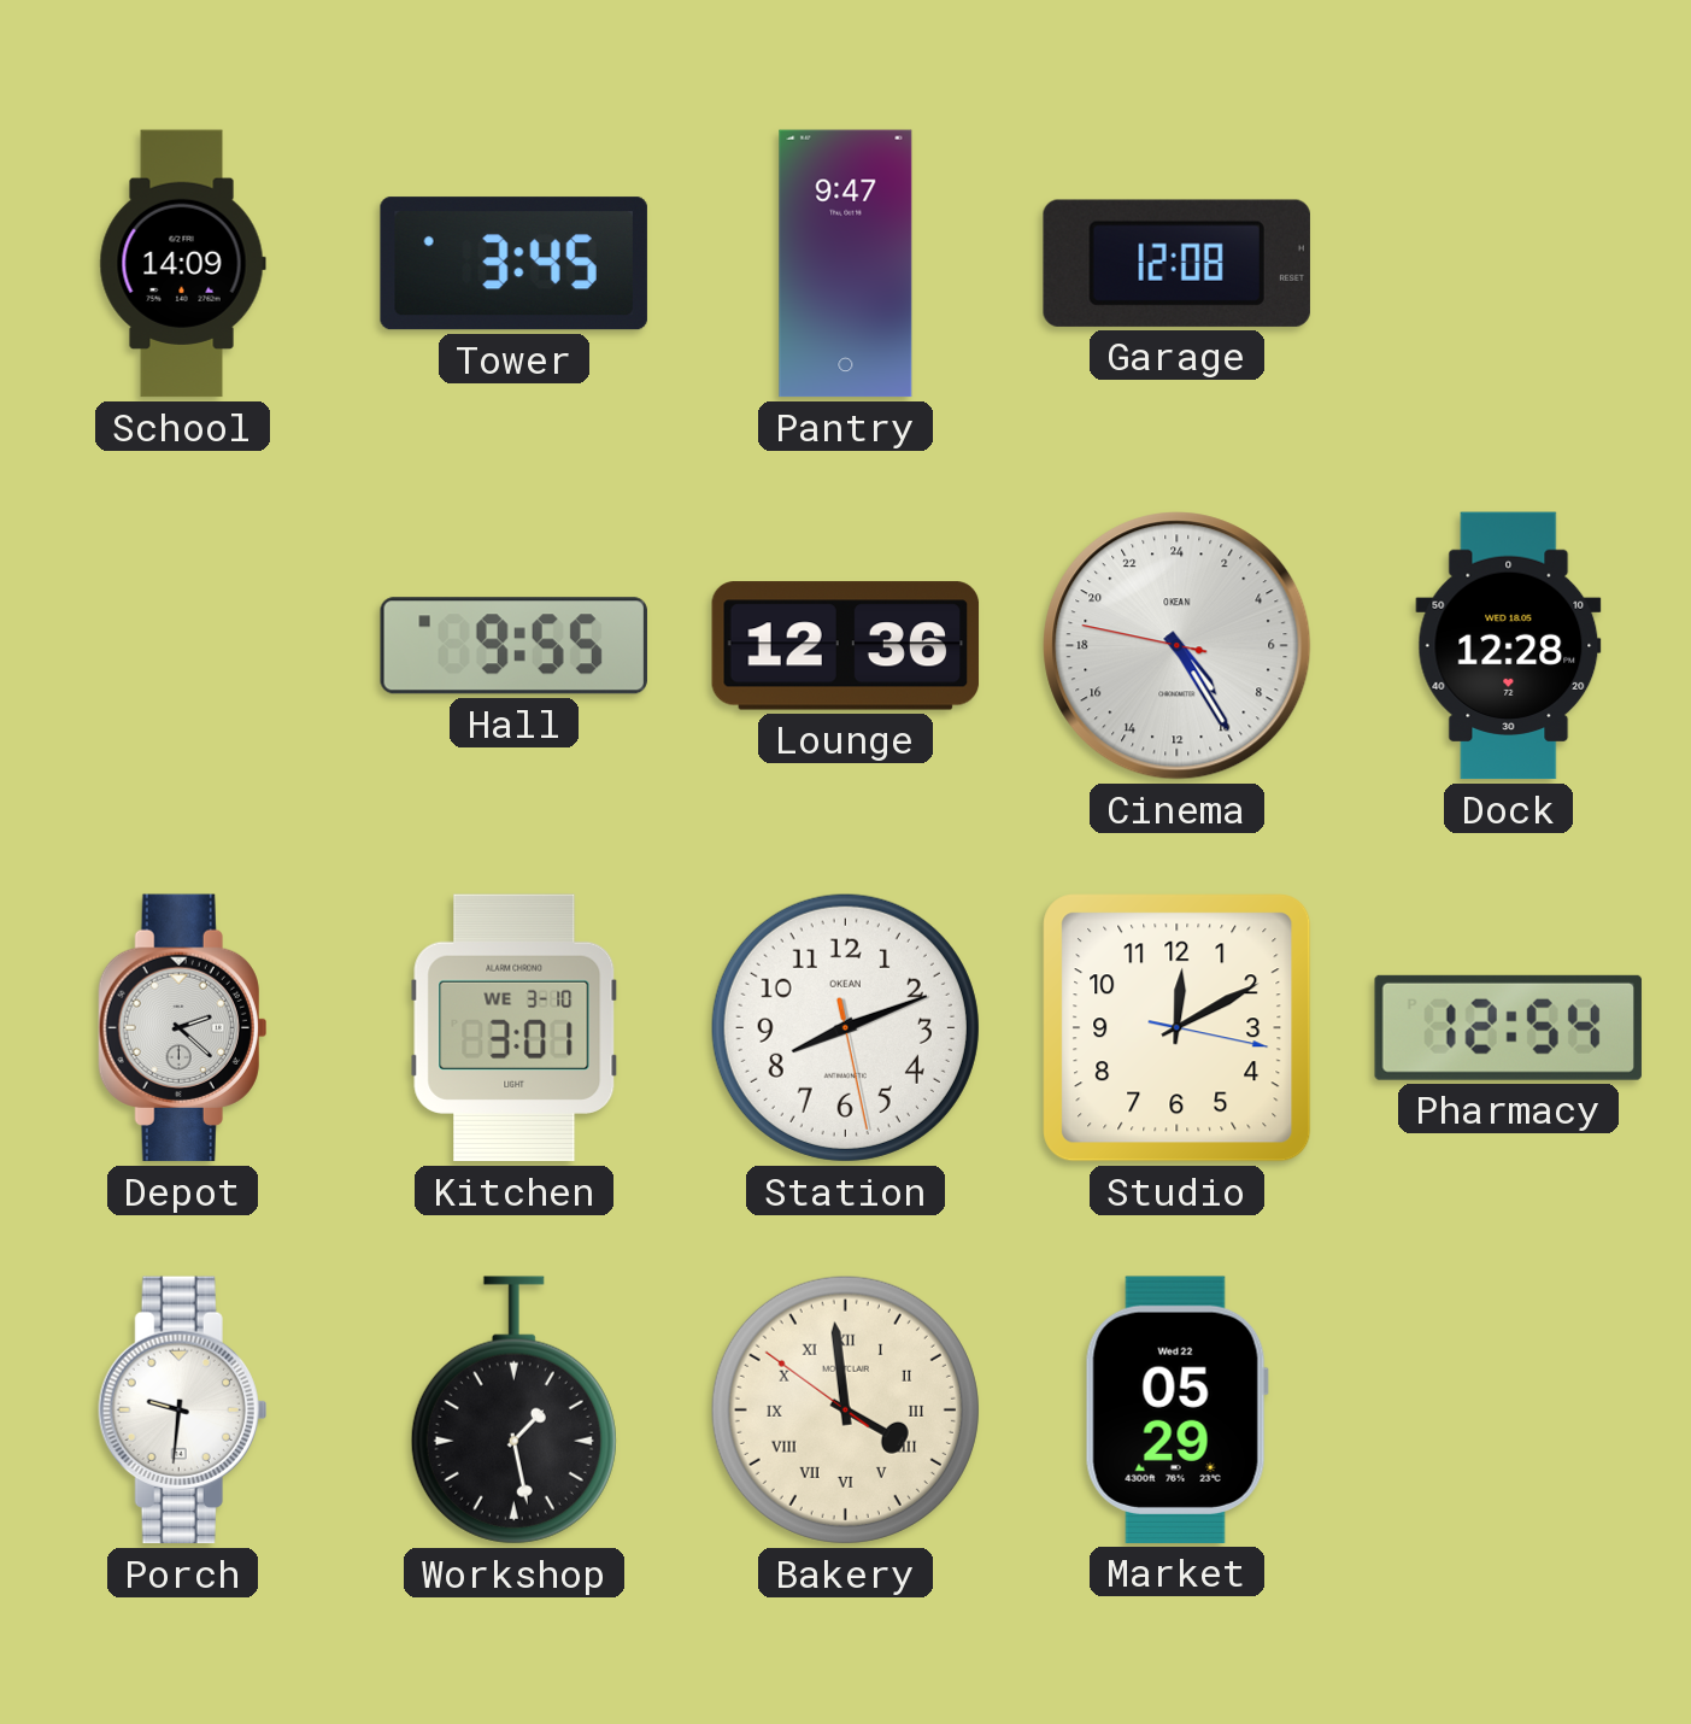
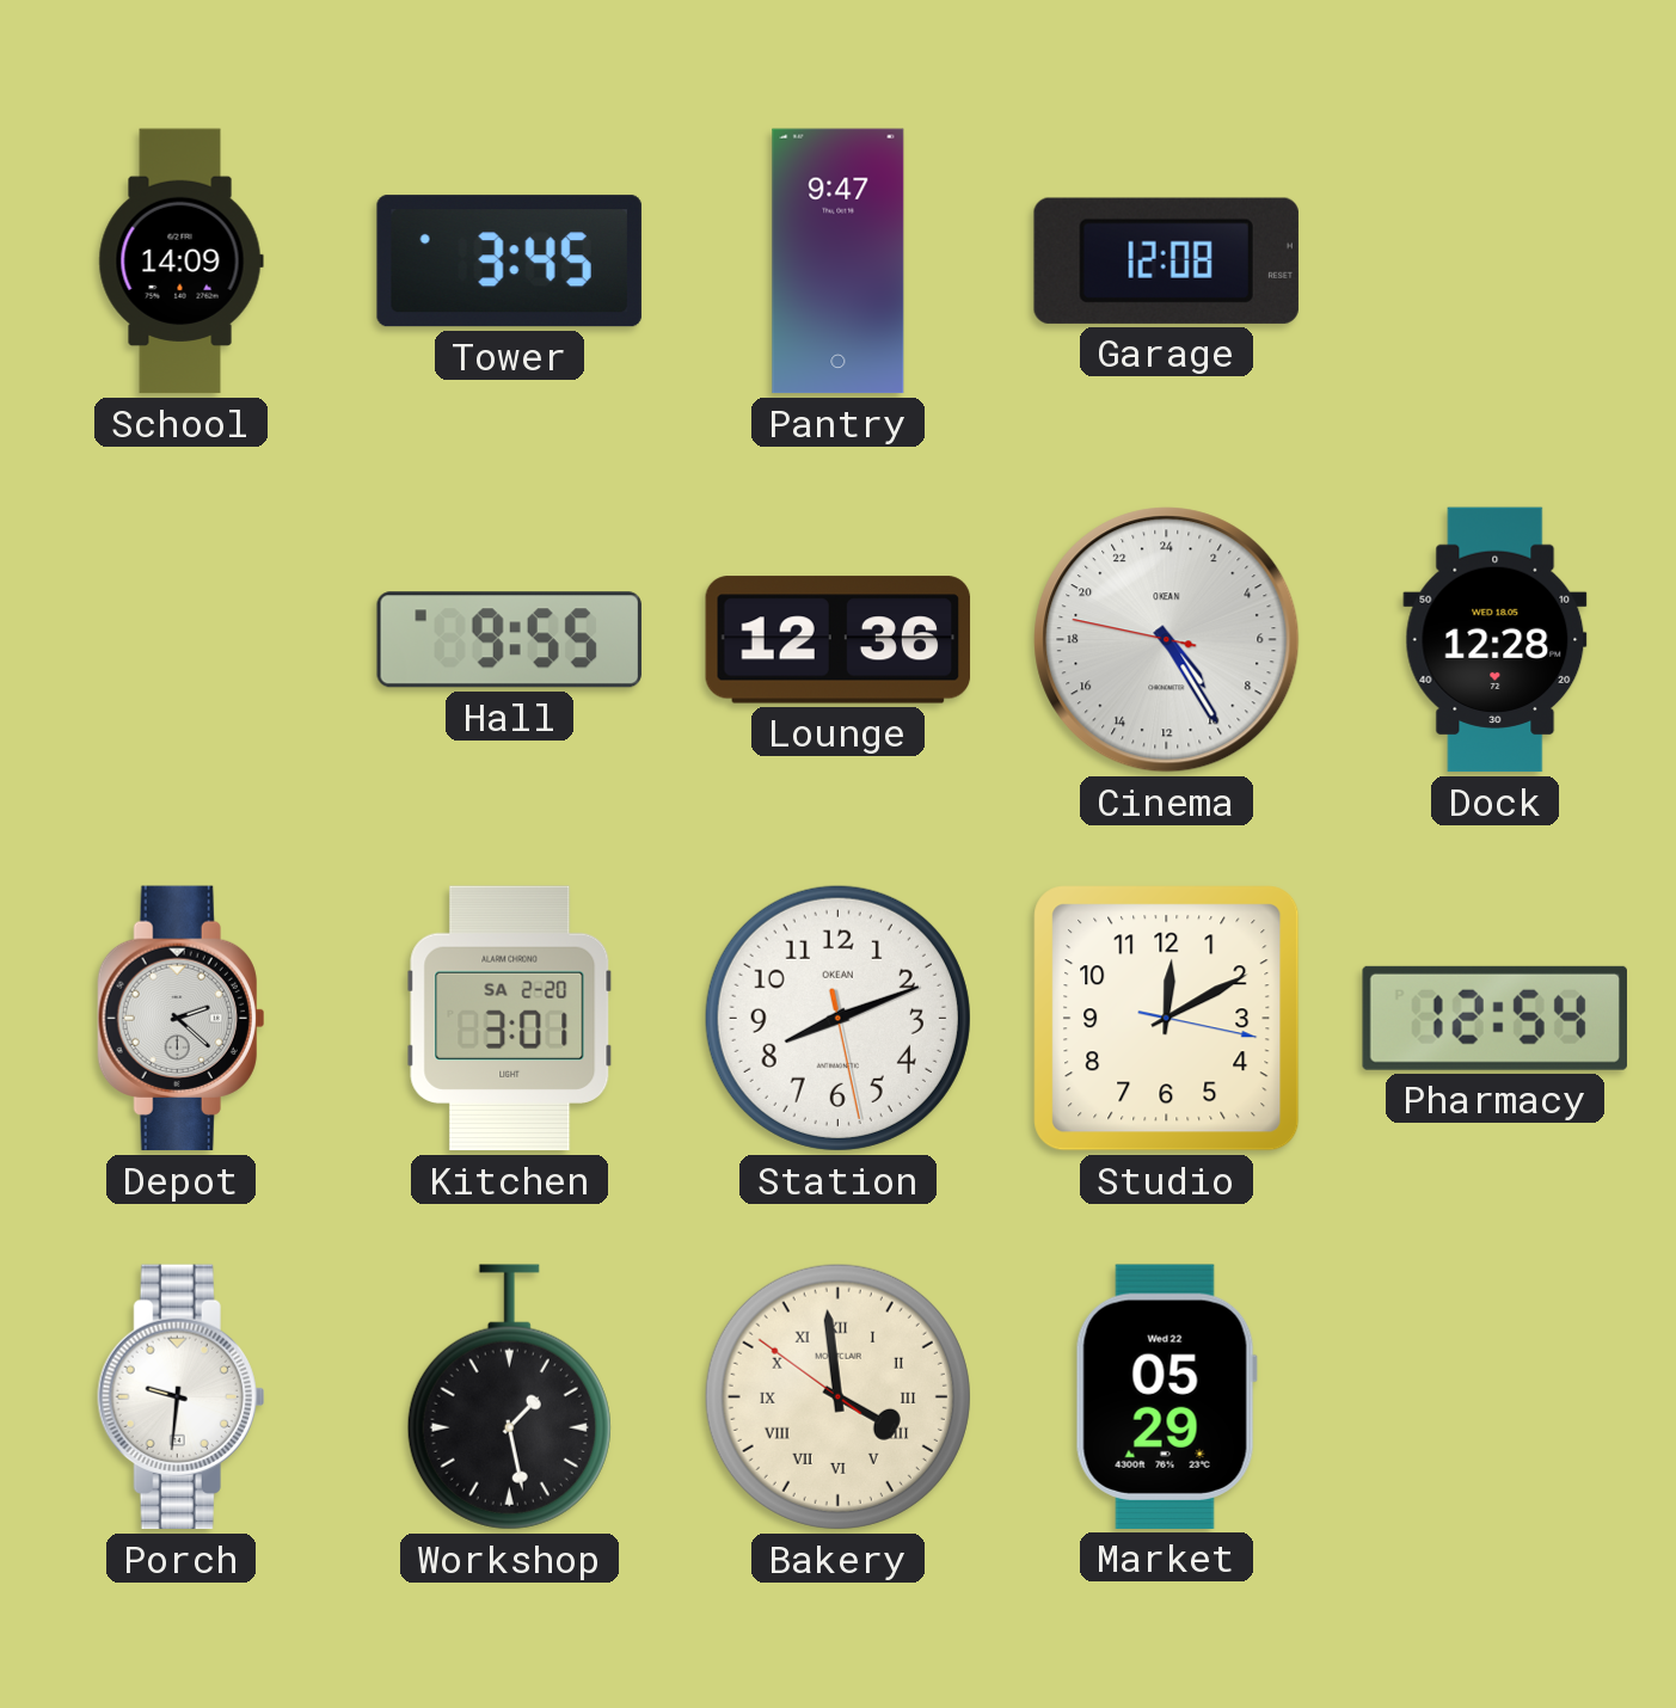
Kitchen date: WE 3-10 -> SA 2-20 (510, 1019)
